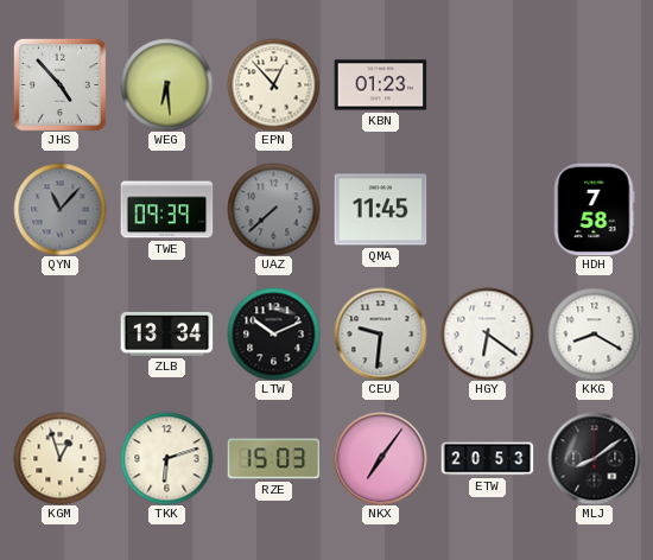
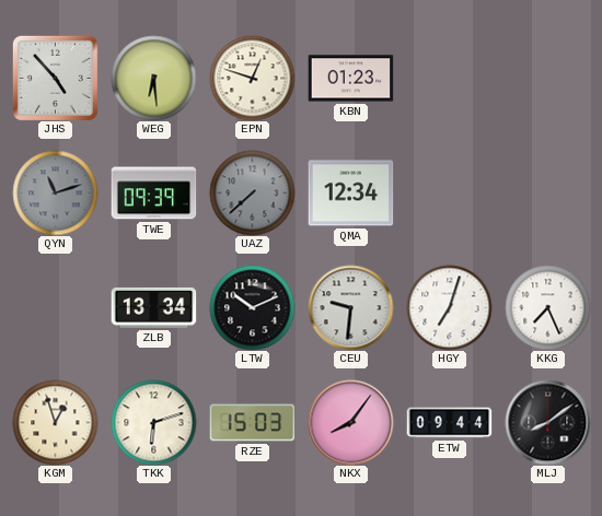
EPN: 12:53 -> 12:48 (252, 78)
QYN: 11:07 -> 11:12 (55, 192)
QMA: 11:45 -> 12:34 (350, 193)
HDH: 7:58 -> none (595, 209)
HGY: 6:21 -> 7:03 (449, 307)
KKG: 8:20 -> 7:26 (547, 307)
NKX: 7:06 -> 8:06 (350, 422)
ETW: 20:53 -> 09:44 (449, 423)
